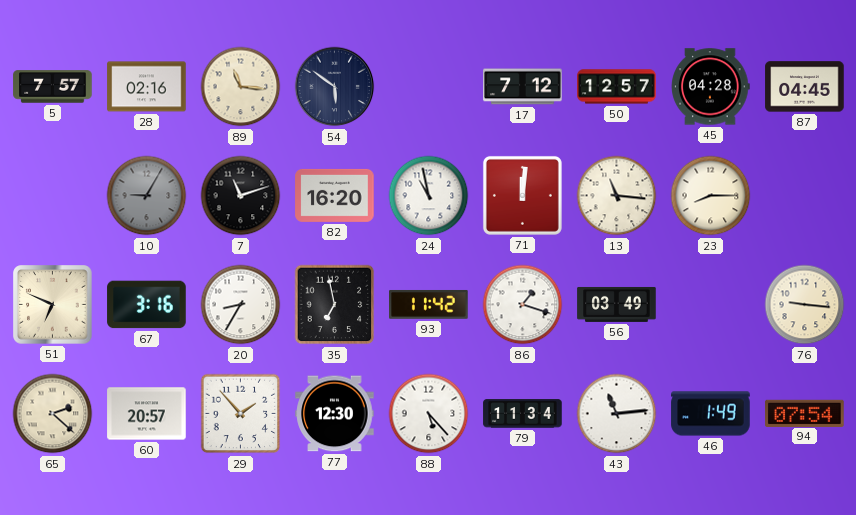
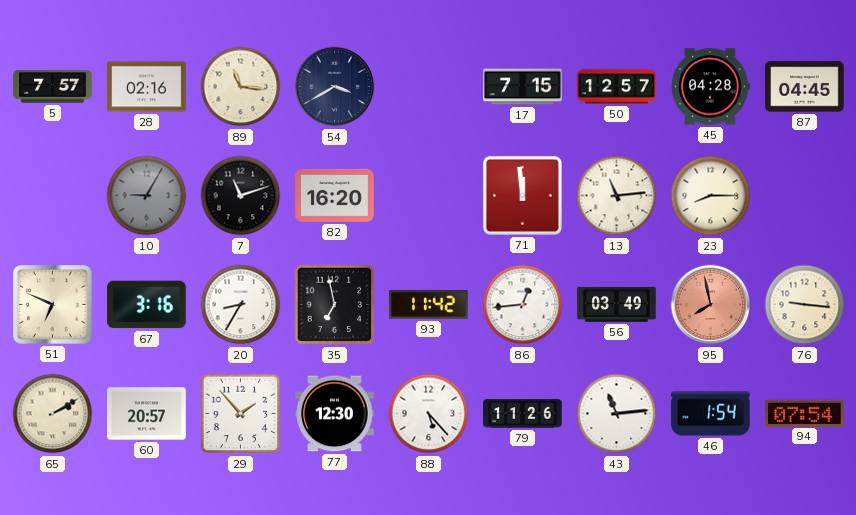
54: 5:51 -> 3:40 (335, 87)
17: 7:12 -> 7:15 (523, 87)
24: 10:58 -> none (429, 196)
71: 12:01 -> 11:59 (522, 195)
13: 11:16 -> 11:14 (617, 196)
86: 1:18 -> 12:44 (523, 305)
95: none -> 7:58 (711, 305)
65: 2:22 -> 2:10 (53, 414)
79: 11:34 -> 11:26 (523, 414)
46: 1:49 -> 1:54 (711, 414)
